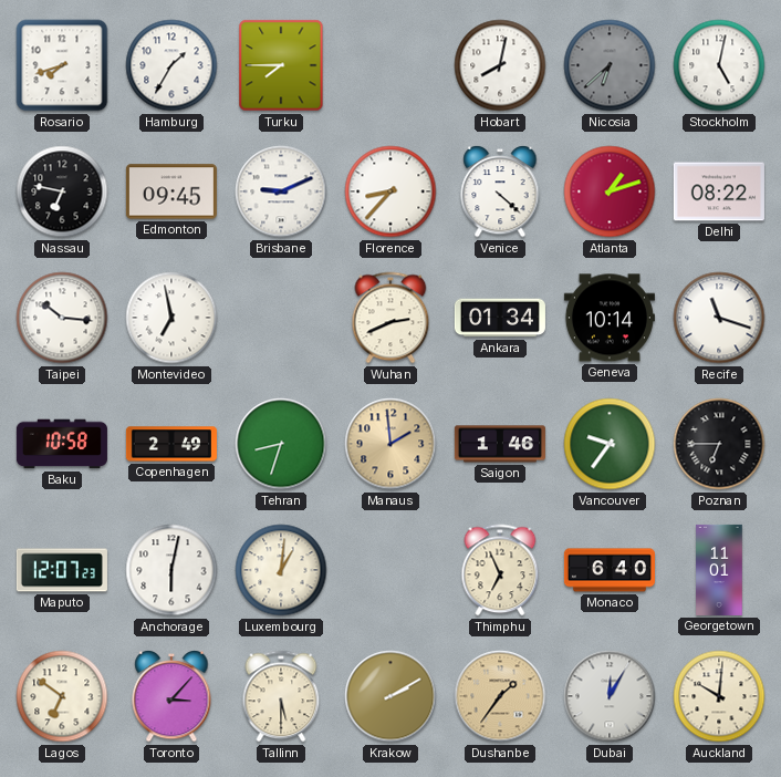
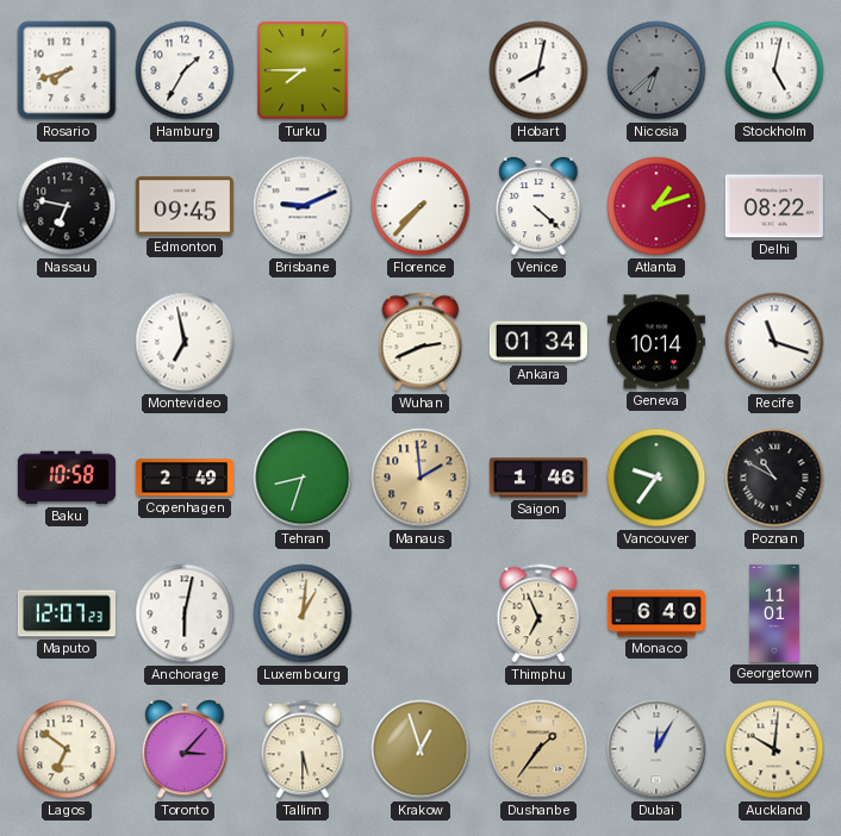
Florence: 8:37 -> 7:37 (420, 206)
Taipei: 10:16 -> none (62, 318)
Poznan: 6:45 -> 10:50 (774, 478)
Krakow: 2:10 -> 12:57 (420, 749)
